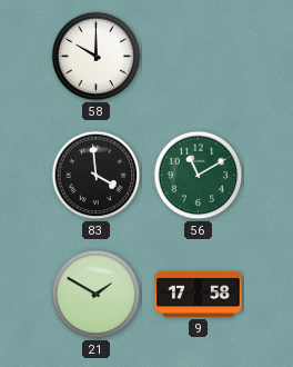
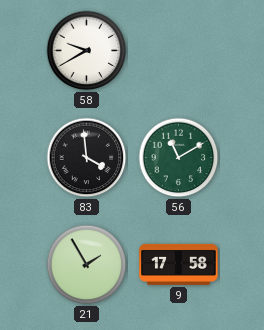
58: 10:00 -> 9:40 (87, 51)
21: 1:50 -> 1:55 (87, 265)
